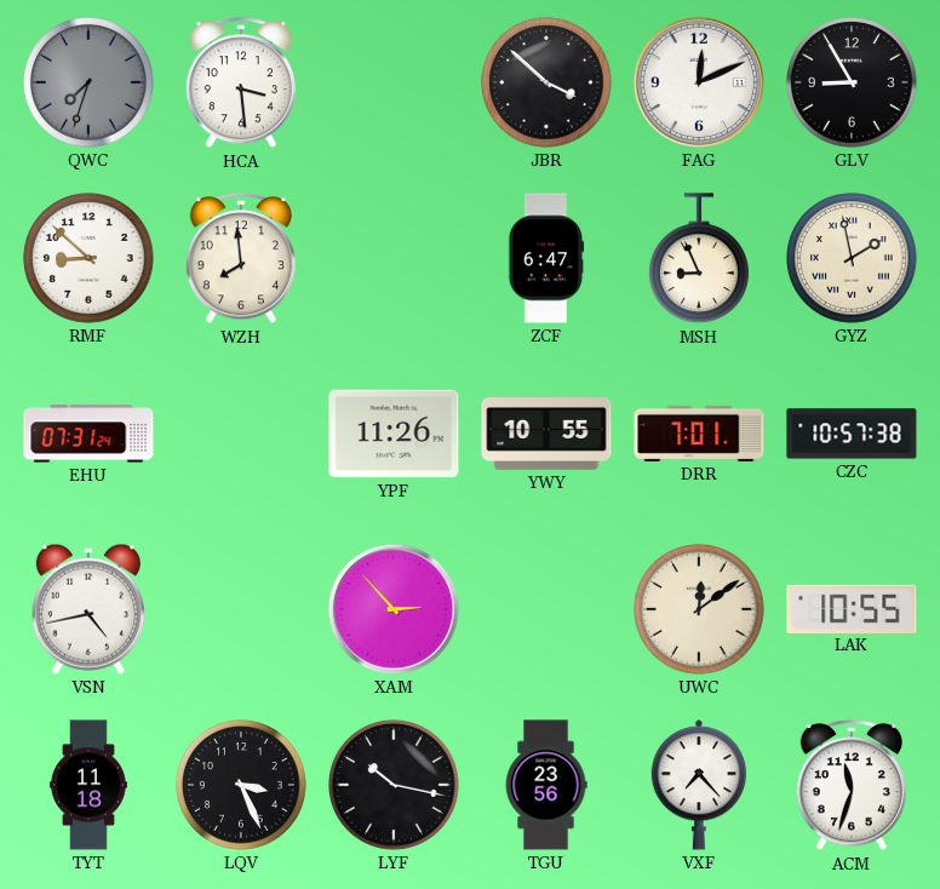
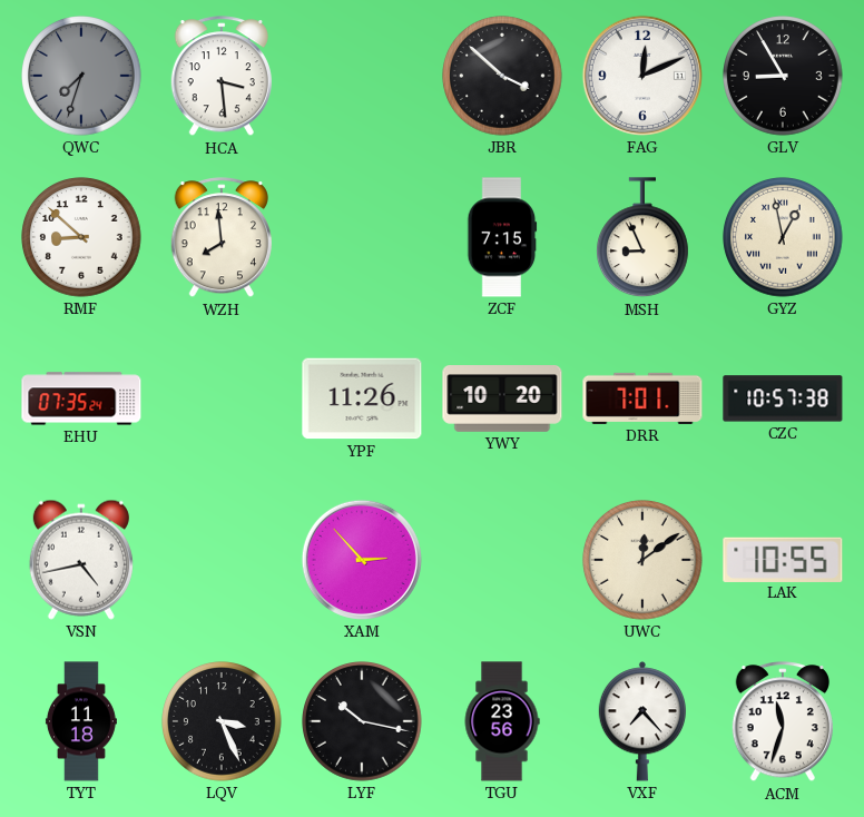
ZCF: 6:47 -> 7:15 (502, 237)
GYZ: 1:58 -> 12:58 (783, 237)
EHU: 07:31 -> 07:35 (81, 398)
YWY: 10:55 -> 10:20 (502, 400)
